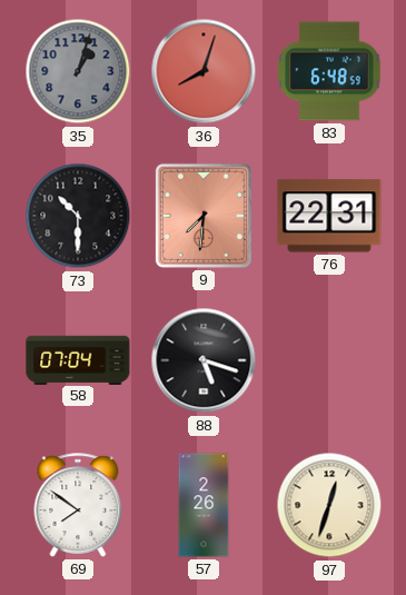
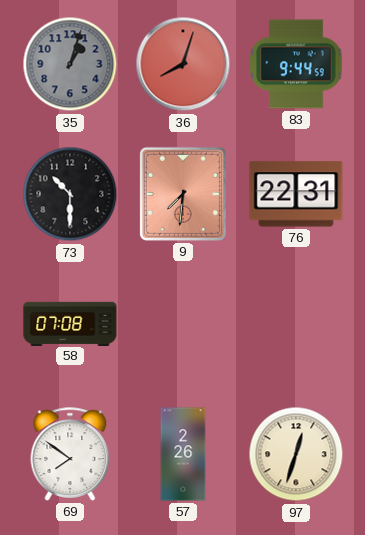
83: 6:48 -> 9:44 (296, 64)
58: 07:04 -> 07:08 (70, 323)
88: 5:18 -> none (204, 360)
